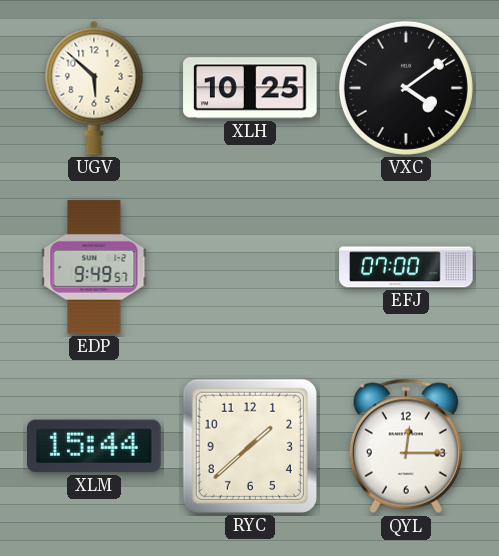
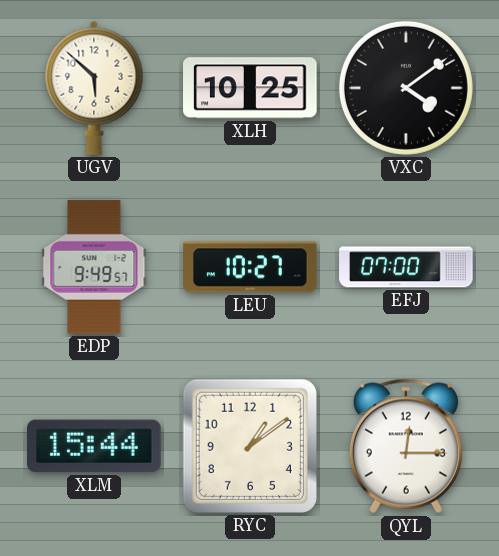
LEU: none -> 10:27 (250, 267)
RYC: 1:38 -> 1:09 (250, 446)
